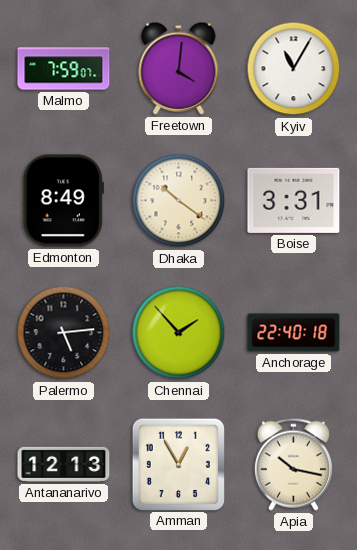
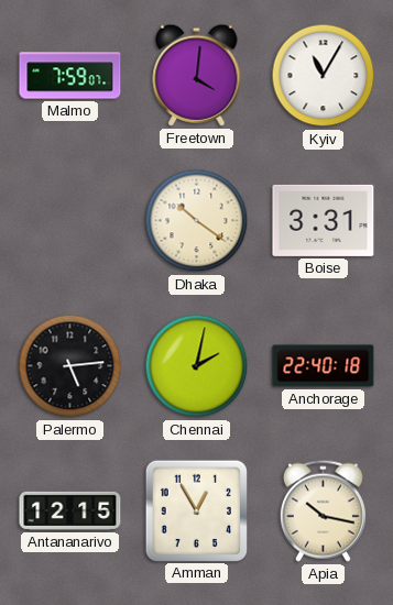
Edmonton: 8:49 -> none (63, 201)
Chennai: 1:53 -> 2:02 (197, 366)
Antananarivo: 12:13 -> 12:15 (70, 510)
